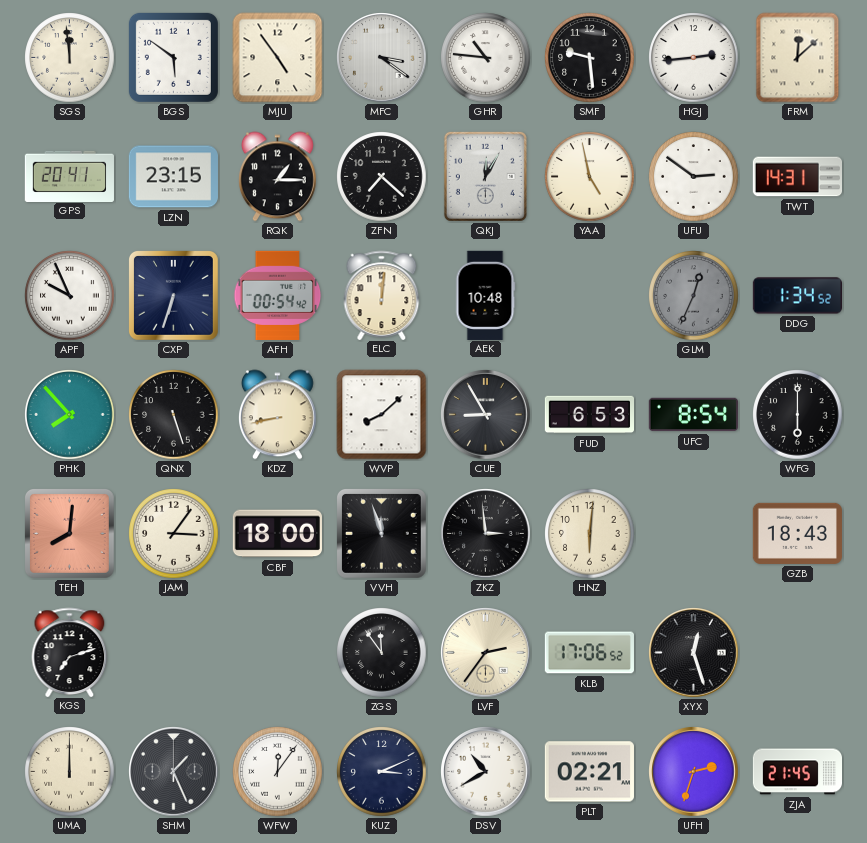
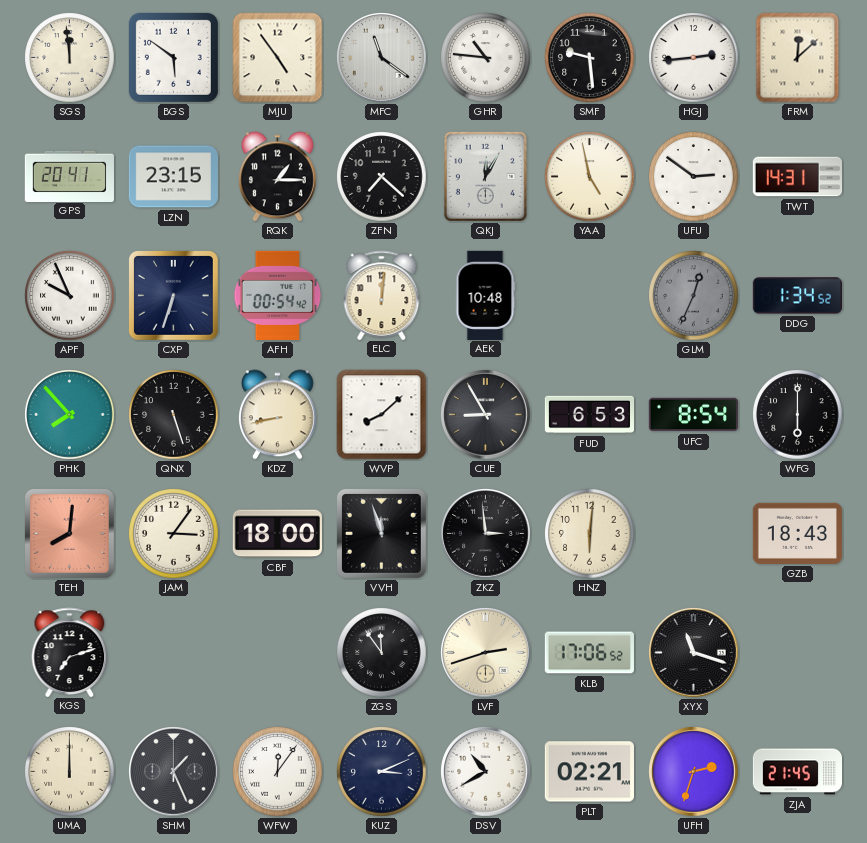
MFC: 3:21 -> 11:21 (382, 58)
LVF: 2:36 -> 2:42 (486, 653)
XYX: 12:27 -> 11:18 (694, 653)
